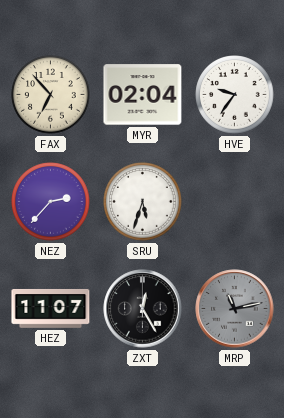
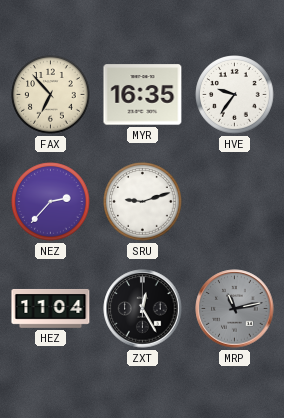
MYR: 02:04 -> 16:35 (143, 95)
SRU: 5:33 -> 9:12 (143, 202)
HEZ: 11:07 -> 11:04 (51, 308)
